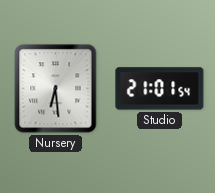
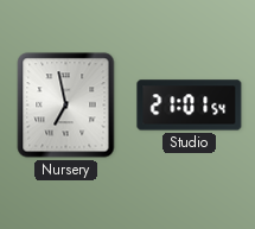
Nursery: 6:29 -> 6:58 (66, 106)
